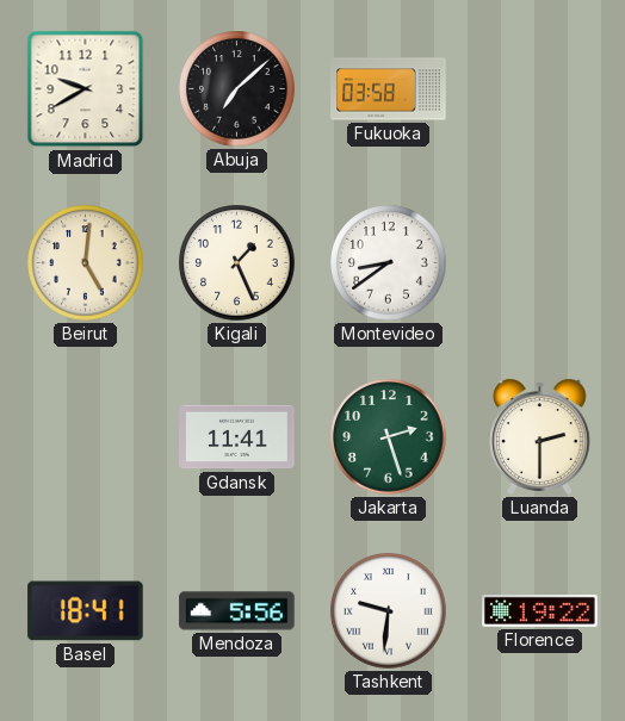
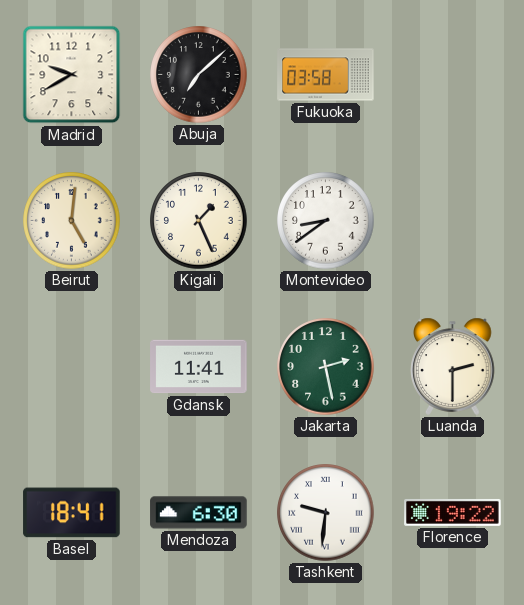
Jakarta: 2:27 -> 2:28 (326, 367)
Mendoza: 5:56 -> 6:30 (199, 513)
